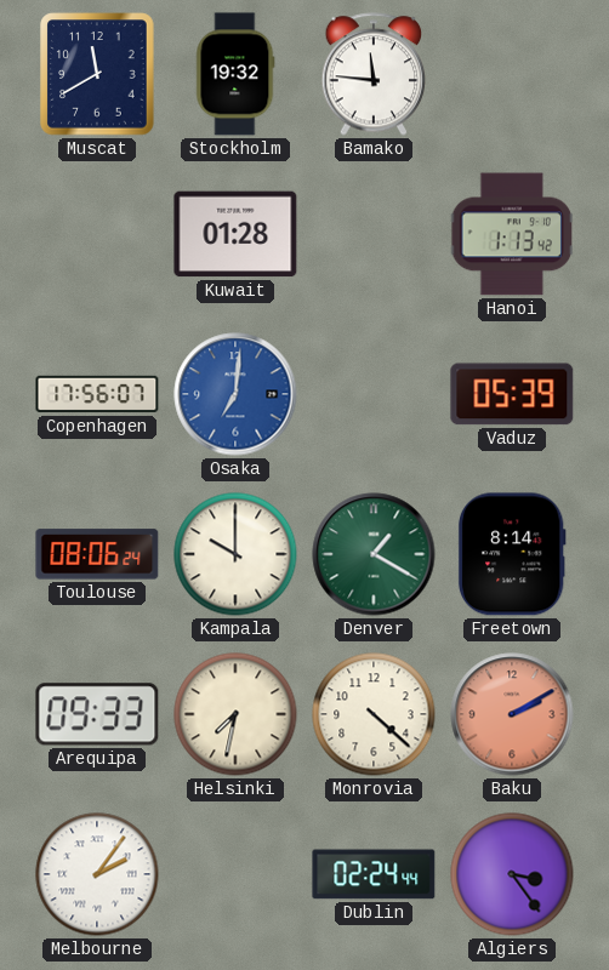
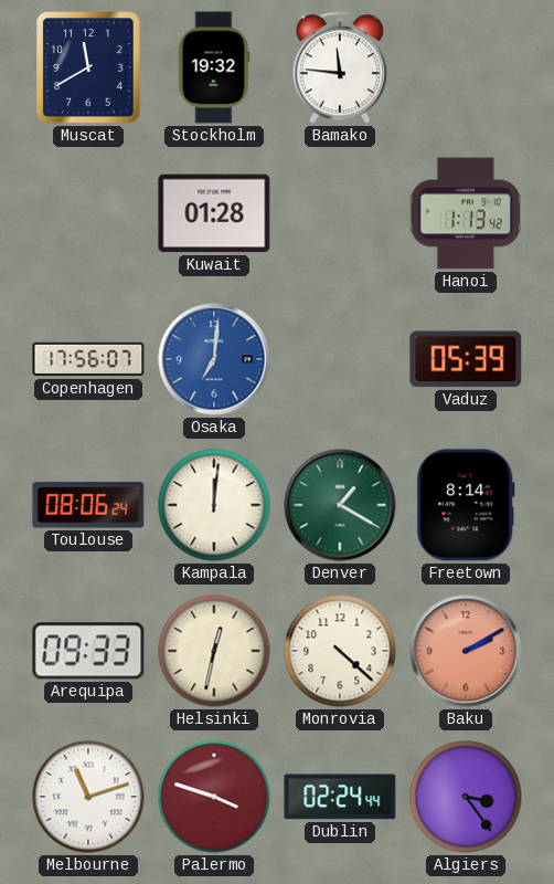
Kampala: 10:00 -> 12:01 (214, 505)
Helsinki: 7:32 -> 12:32 (214, 651)
Melbourne: 2:06 -> 11:12 (88, 797)
Palermo: none -> 3:48 (214, 797)
